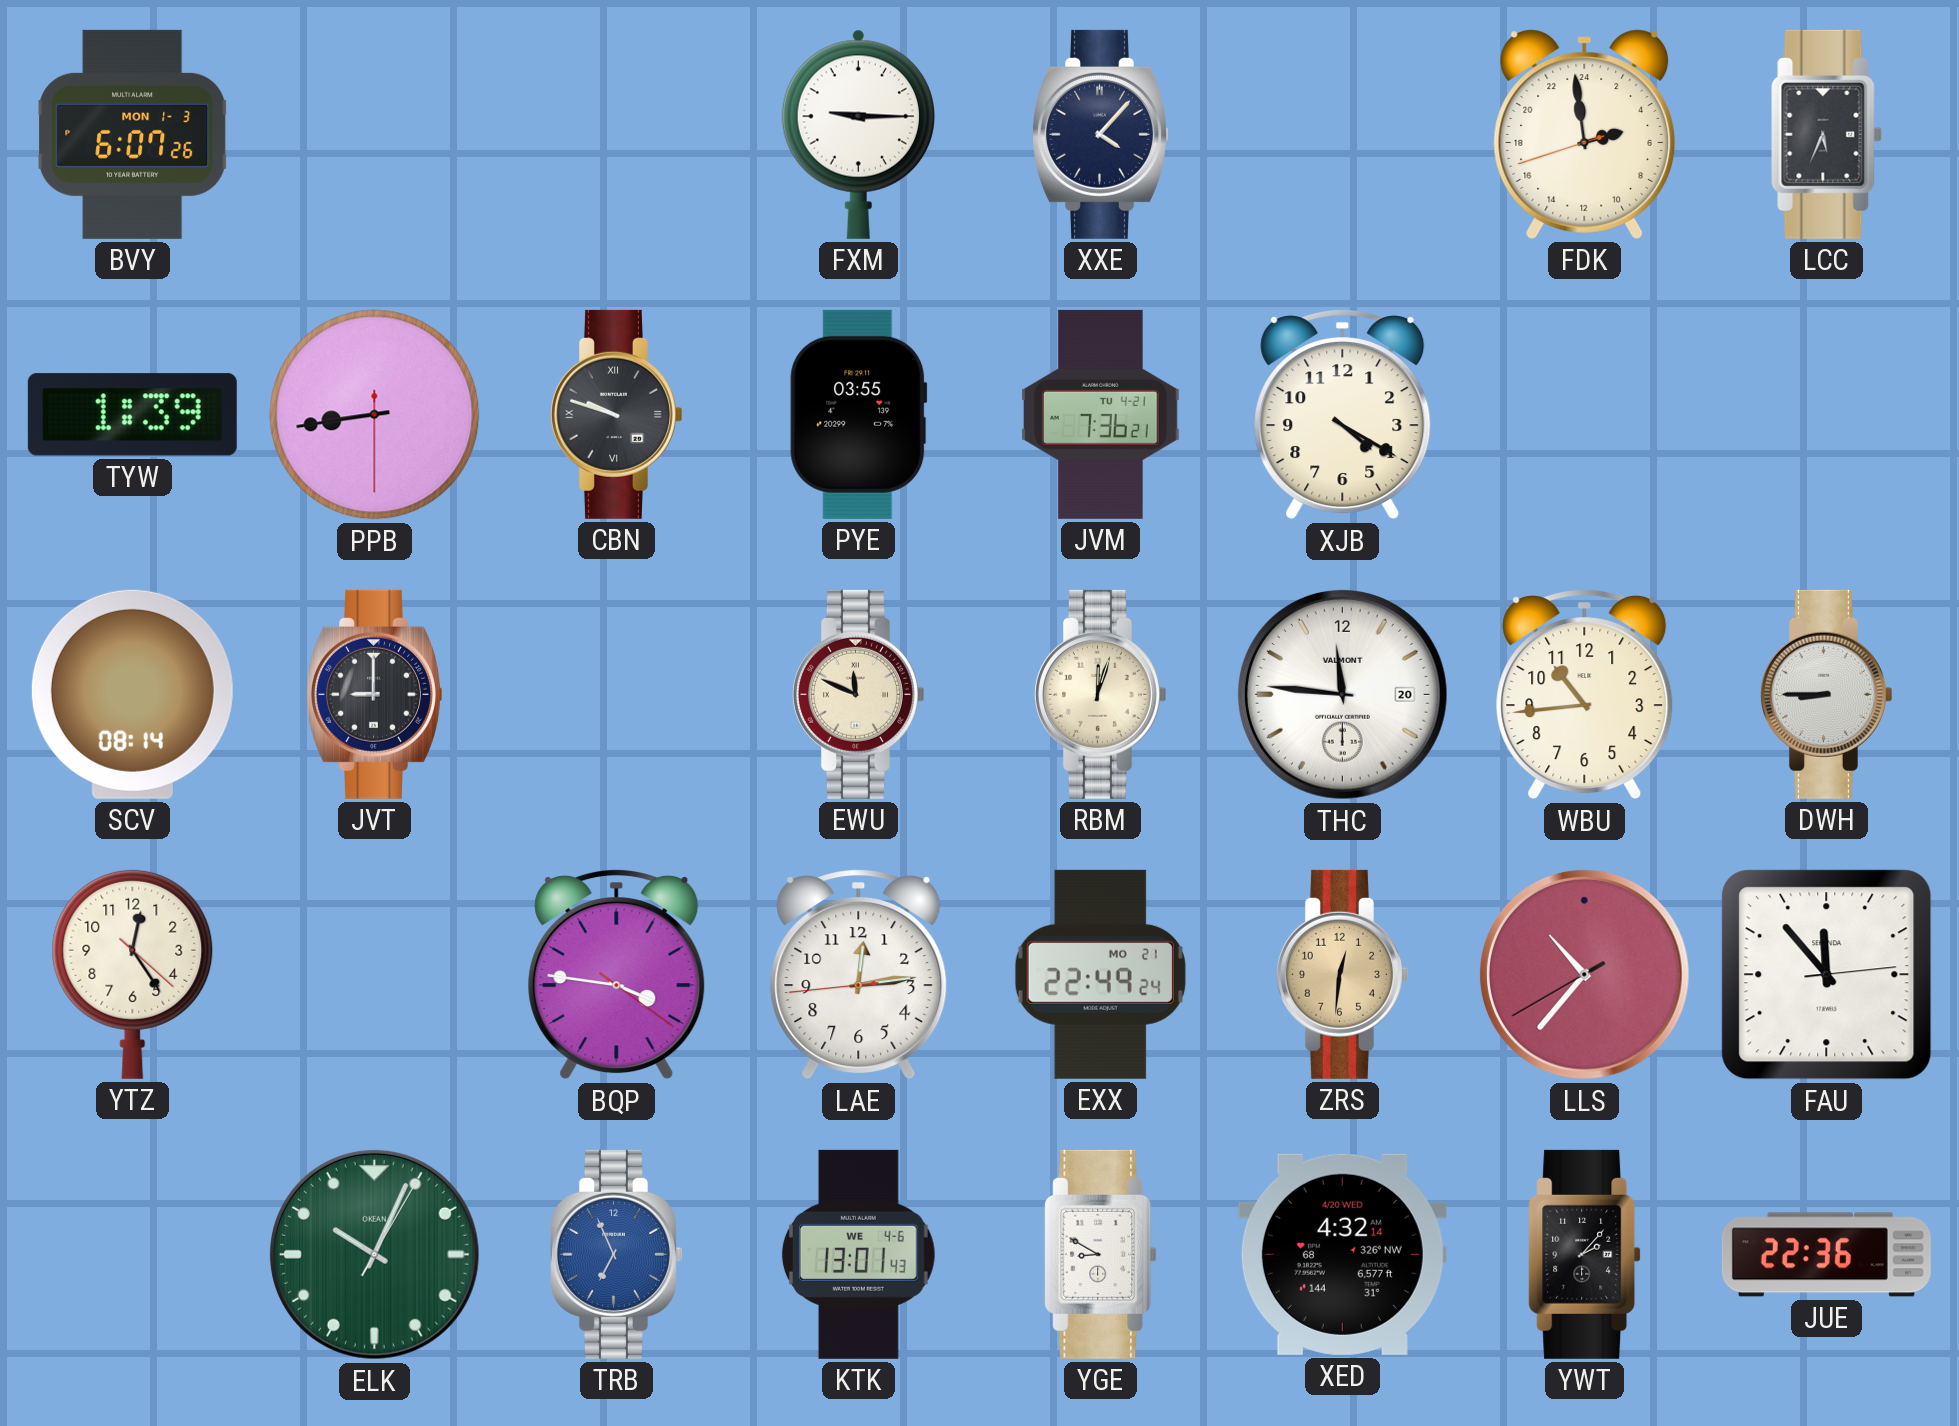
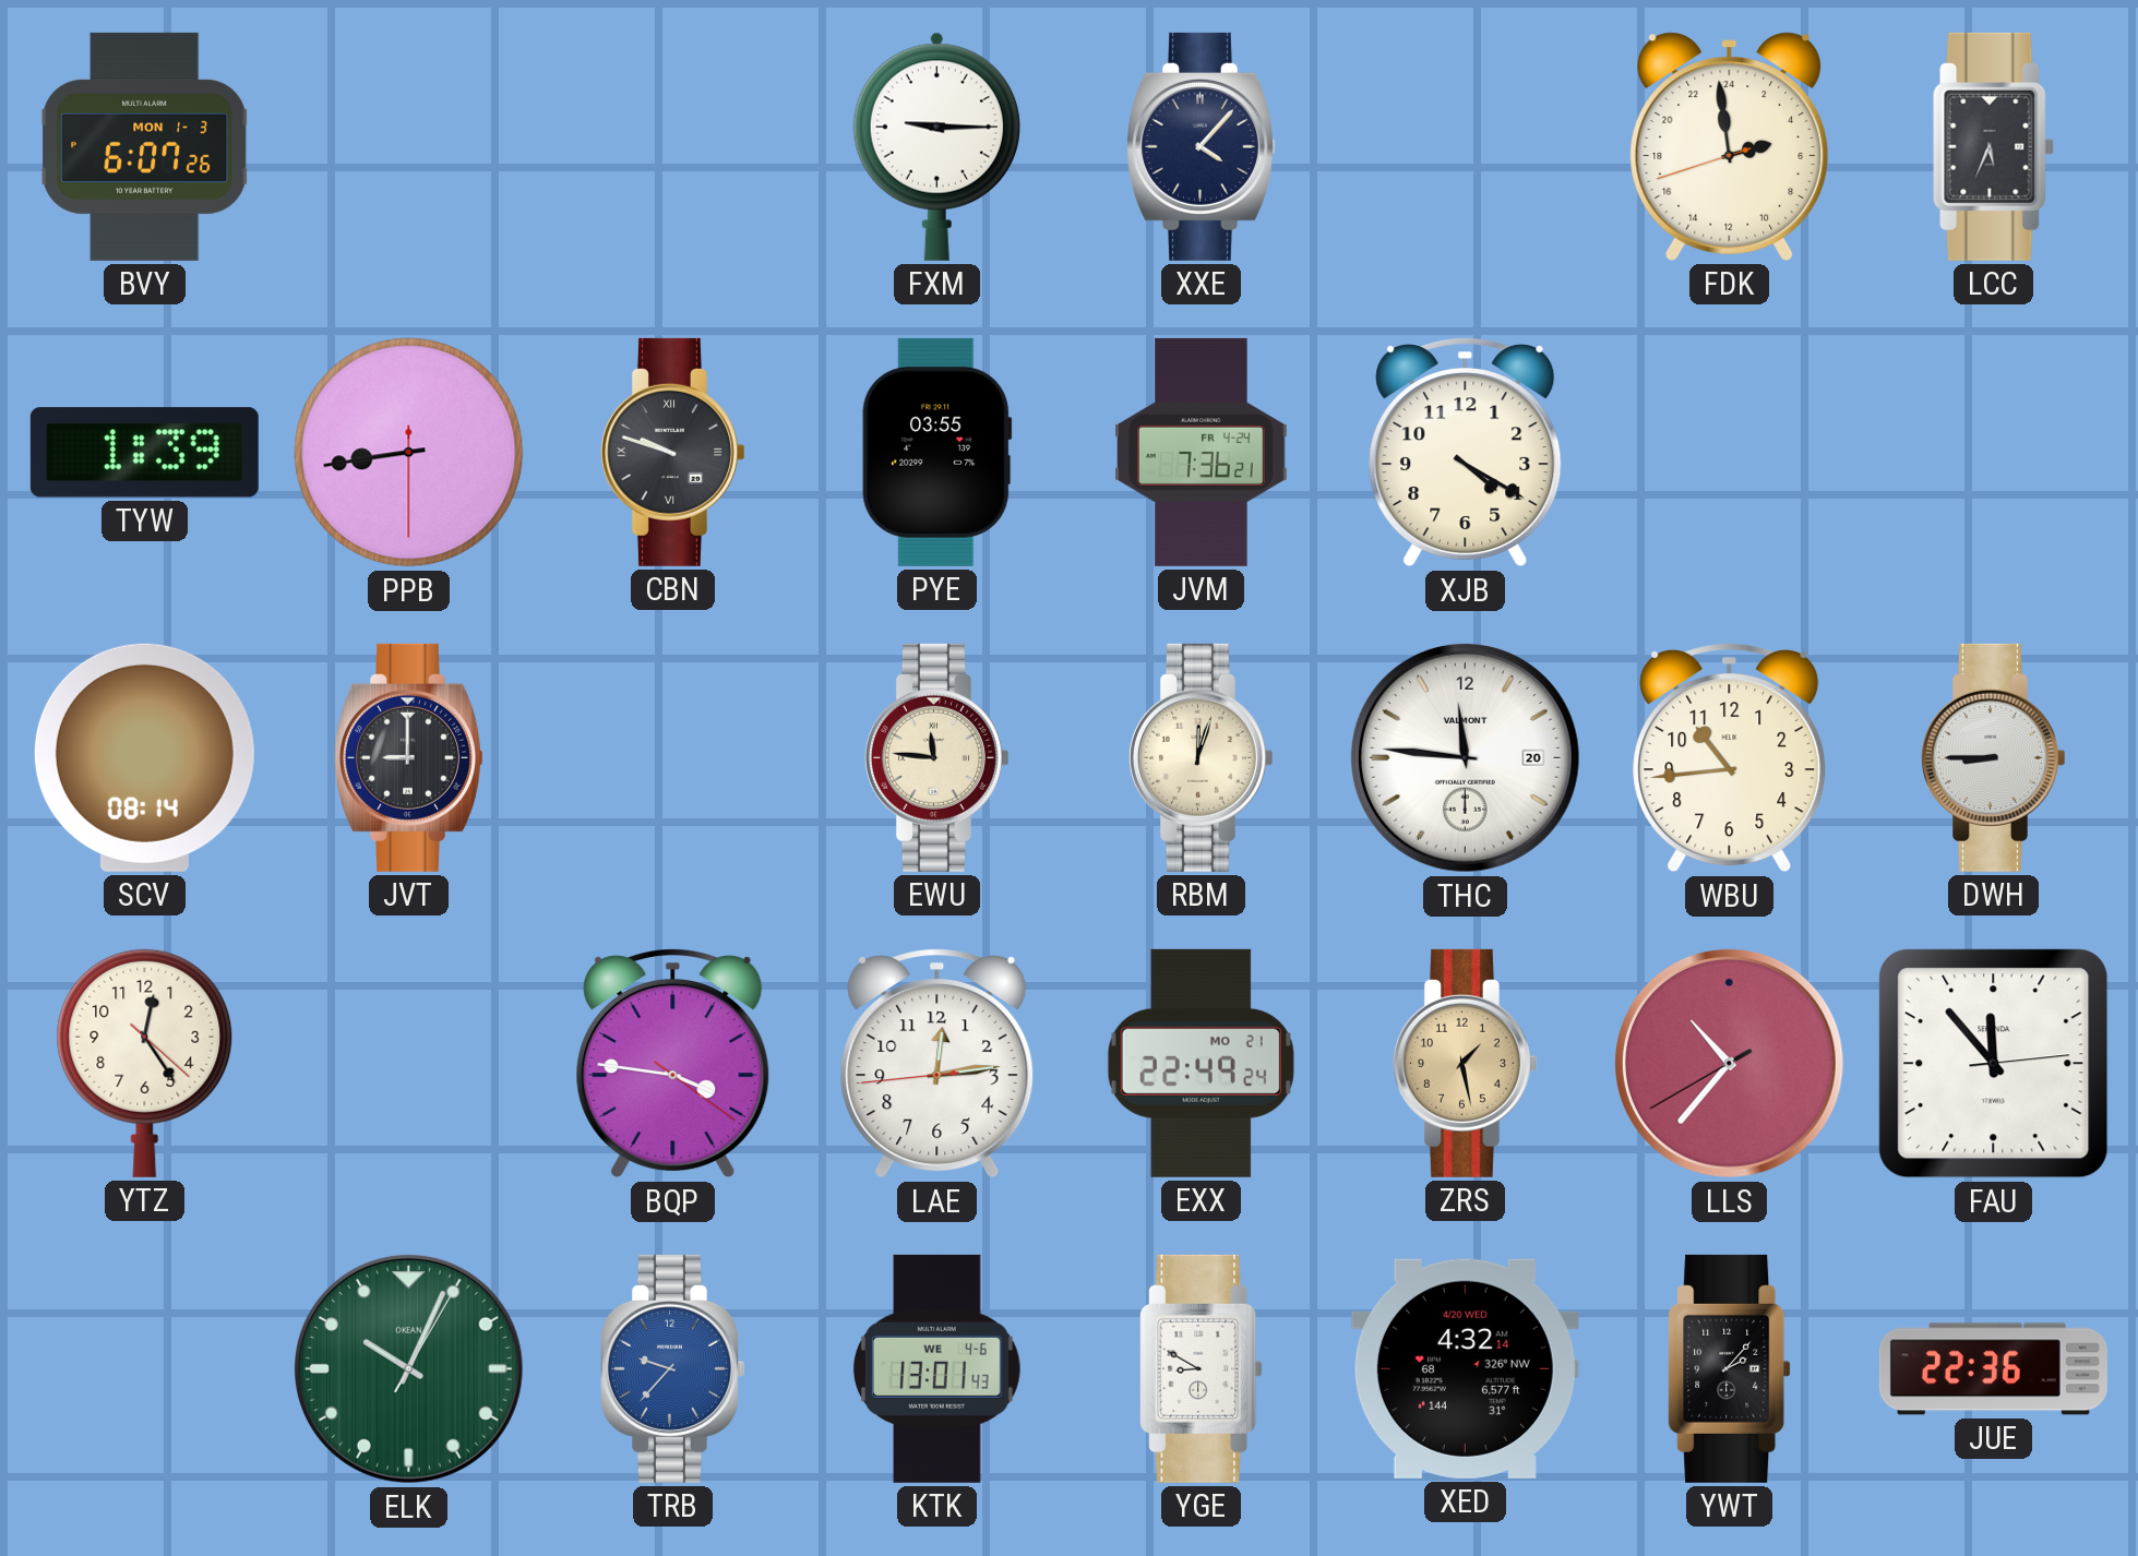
JVM date: TU 4-21 -> FR 4-24 (1202, 452)
EWU: 11:49 -> 11:46 (936, 757)
ZRS: 12:31 -> 1:28 (1465, 1063)
TRB: 6:56 -> 9:37 (672, 1368)
